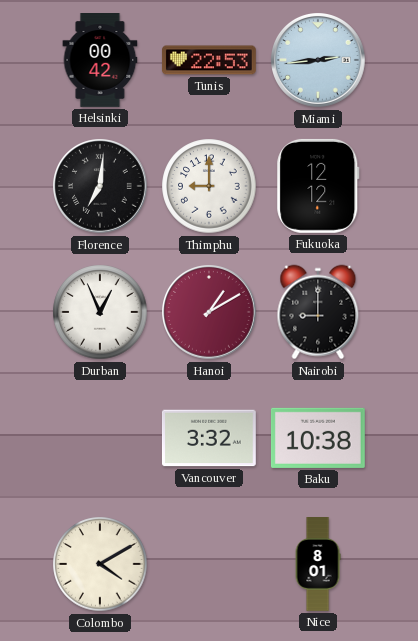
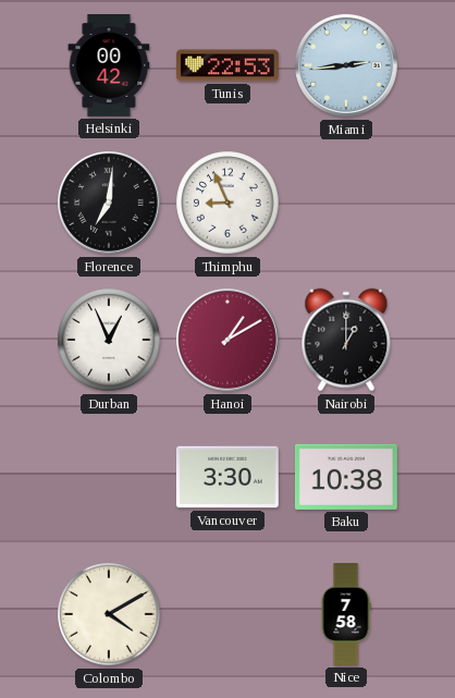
Thimphu: 9:00 -> 8:56 (228, 203)
Fukuoka: 12:12 -> none (318, 186)
Nairobi: 9:00 -> 1:00 (346, 340)
Vancouver: 3:32 -> 3:30 (228, 477)
Nice: 8:01 -> 7:58 (346, 615)
